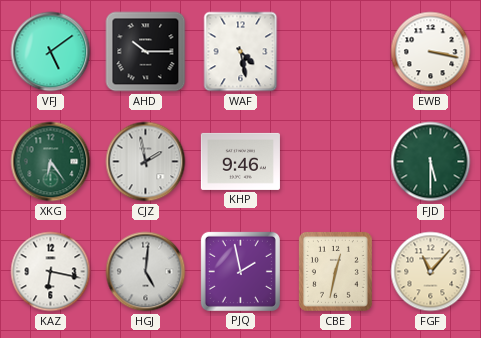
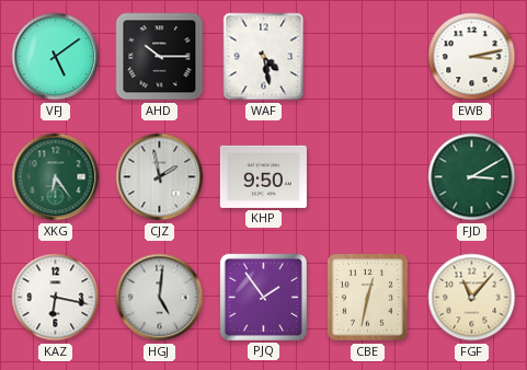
EWB: 3:17 -> 3:13 (472, 57)
KHP: 9:46 -> 9:50 (263, 176)
FJD: 5:30 -> 3:10 (472, 177)
PJQ: 1:58 -> 1:54 (263, 297)
